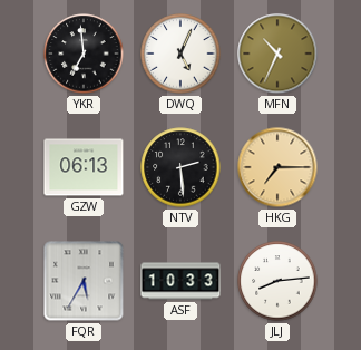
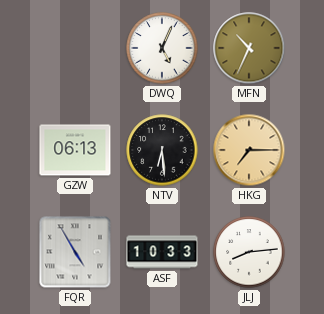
YKR: 6:59 -> none (84, 54)
NTV: 2:29 -> 6:29 (162, 150)
FQR: 5:35 -> 4:55 (75, 252)
